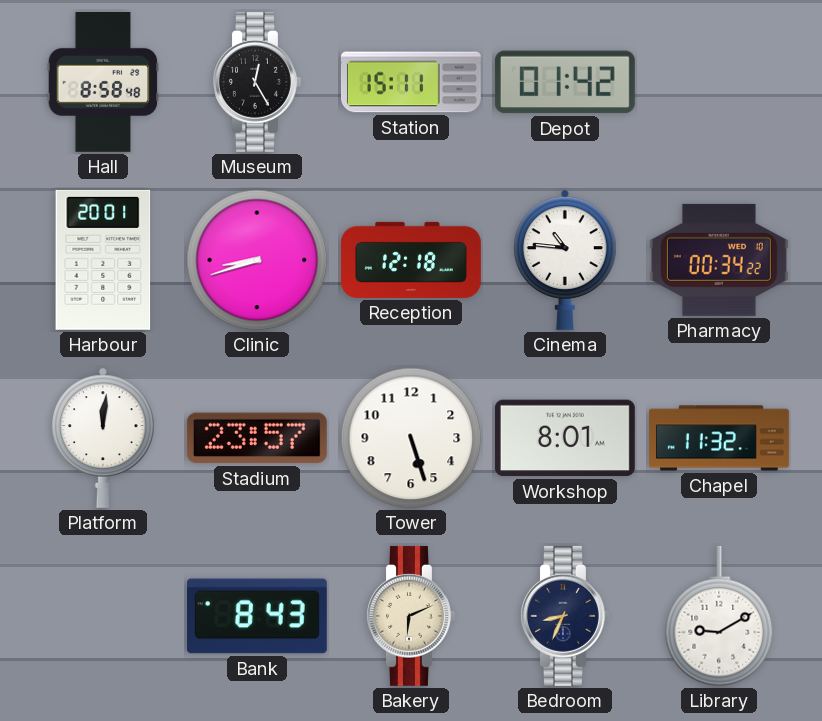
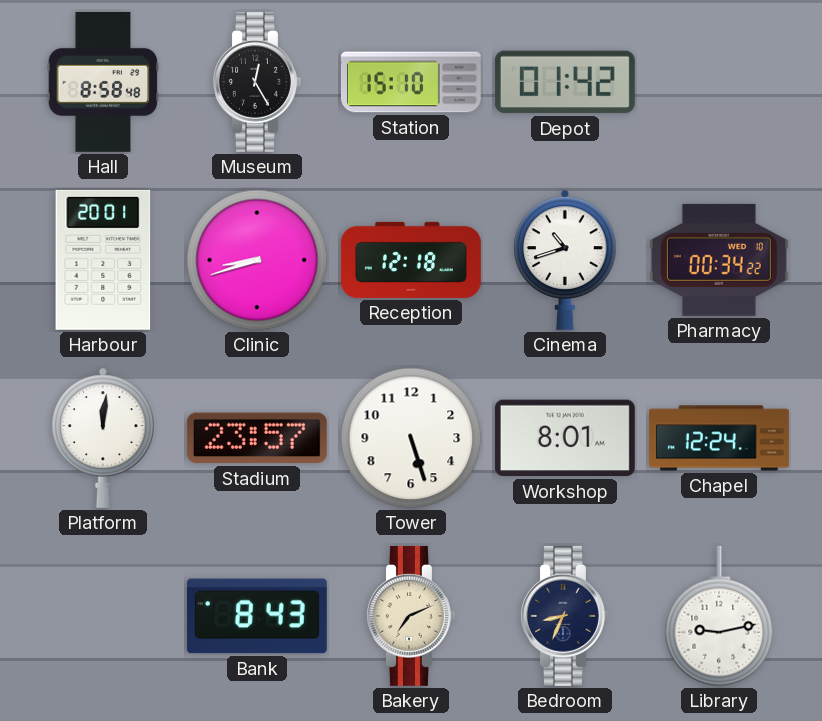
Station: 15:11 -> 15:10 (411, 82)
Cinema: 10:46 -> 10:42 (565, 260)
Chapel: 11:32 -> 12:24 (719, 438)
Bakery: 6:11 -> 7:11 (411, 616)
Library: 9:10 -> 9:13 (719, 616)
